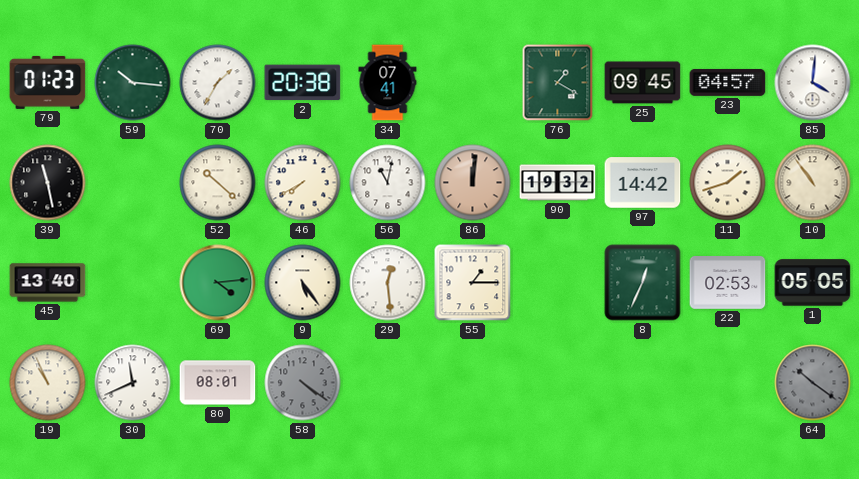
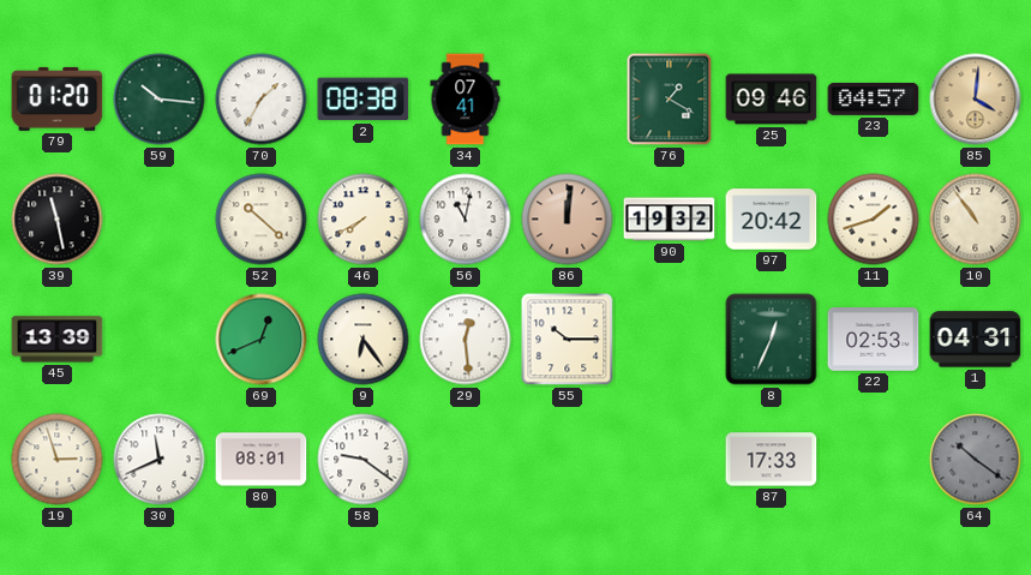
79: 01:23 -> 01:20 (58, 98)
2: 20:38 -> 08:38 (364, 100)
25: 09:45 -> 09:46 (772, 100)
85 dial: white -> champagne (976, 100)
97: 14:42 -> 20:42 (772, 220)
45: 13:40 -> 13:39 (58, 340)
69: 4:14 -> 12:41 (262, 340)
9: 5:24 -> 6:24 (364, 340)
55: 1:15 -> 10:15 (568, 340)
1: 05:05 -> 04:31 (976, 340)
19: 10:56 -> 2:57 (58, 460)
58: 4:21 -> 9:21 (364, 460)
58 dial: grey -> white (364, 460)
87: none -> 17:33 (772, 460)
